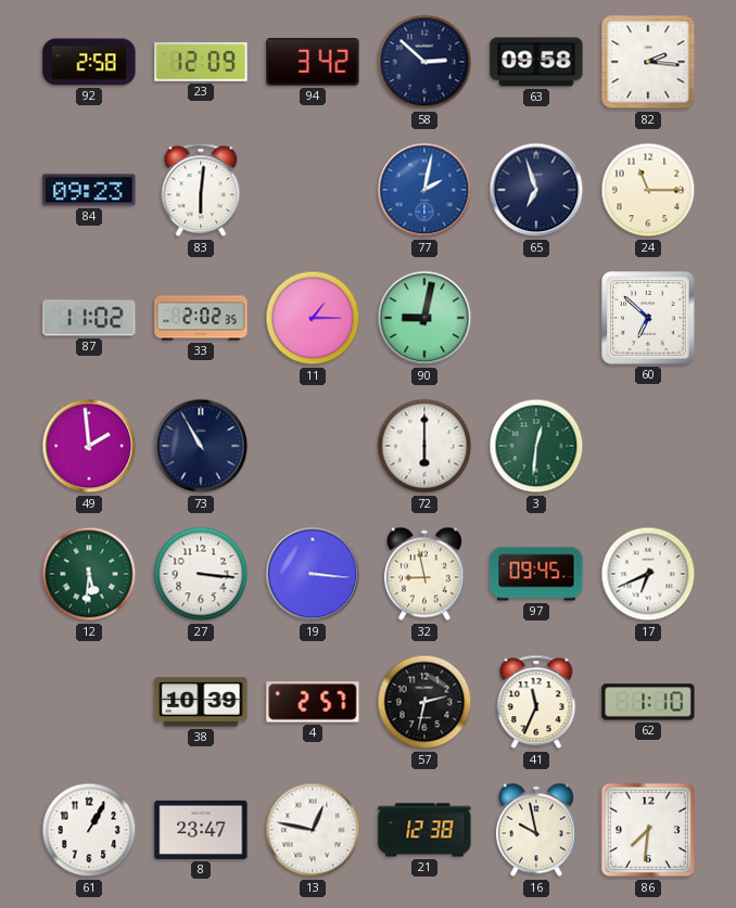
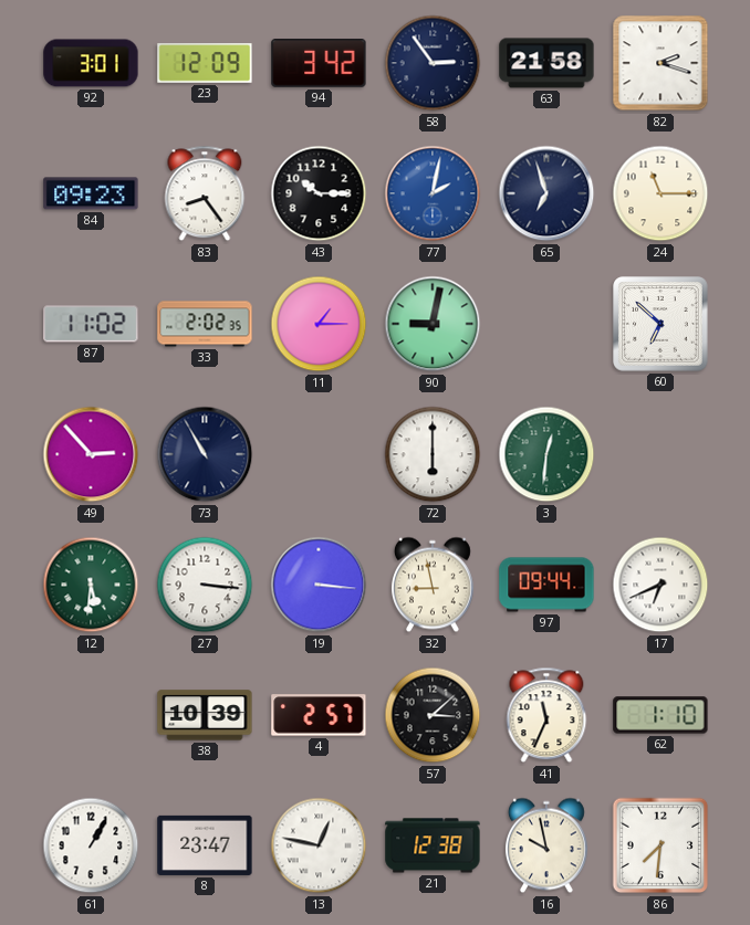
92: 2:58 -> 3:01 (91, 63)
58: 2:52 -> 2:54 (433, 63)
63: 09:58 -> 21:58 (546, 63)
82: 2:16 -> 2:18 (660, 63)
83: 6:01 -> 8:24 (205, 193)
43: none -> 10:15 (319, 193)
49: 1:59 -> 2:53 (91, 454)
97: 09:45 -> 09:44 (546, 585)
57: 2:32 -> 3:08 (433, 715)
